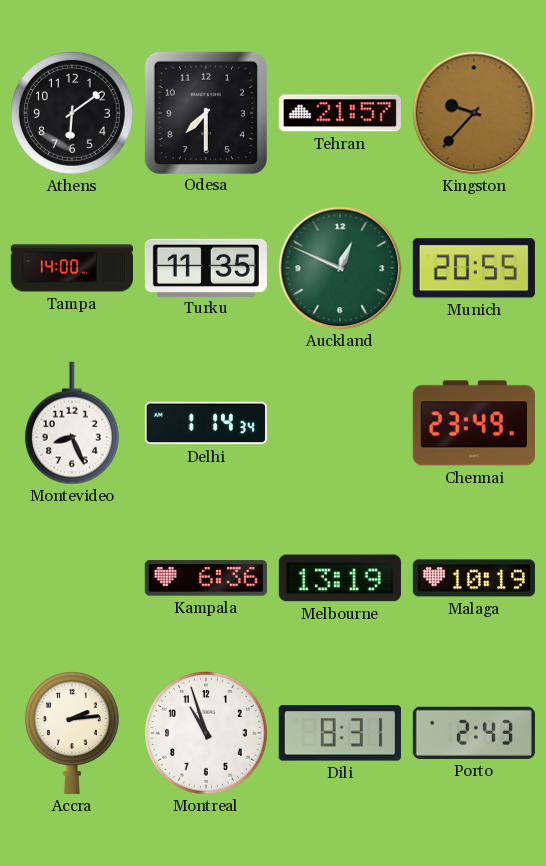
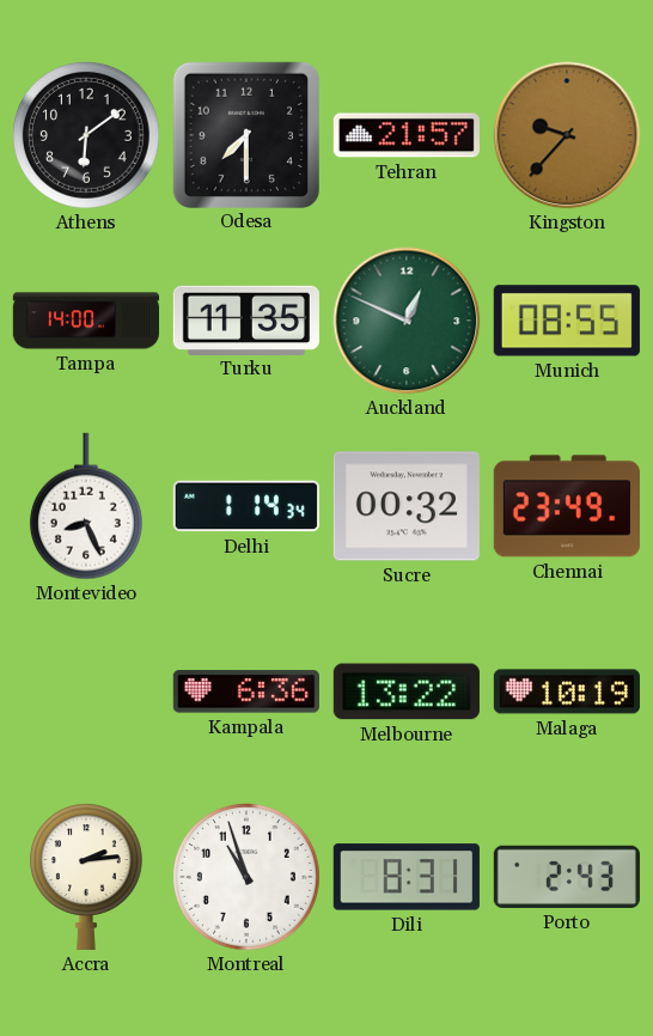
Munich: 20:55 -> 08:55 (567, 321)
Sucre: none -> 00:32 (407, 506)
Melbourne: 13:19 -> 13:22 (407, 691)
